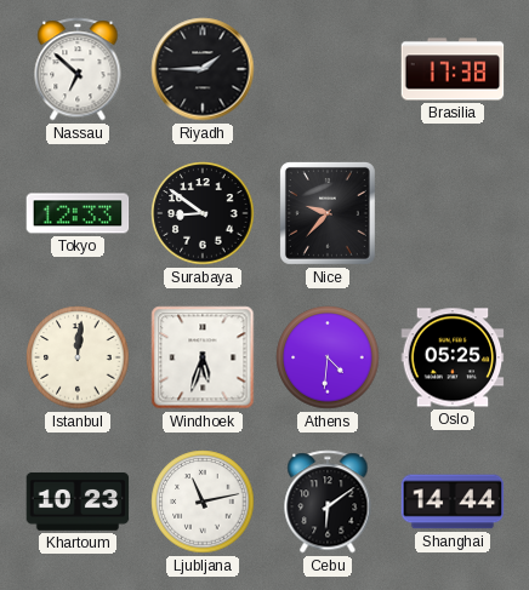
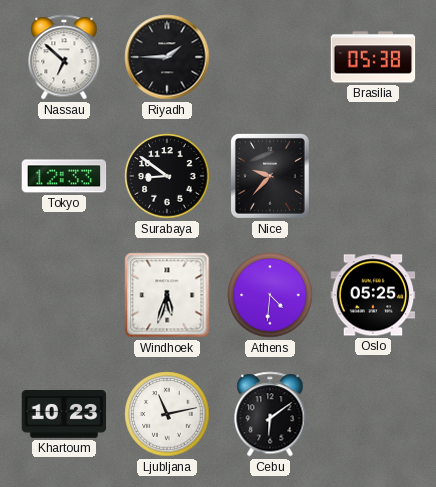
Brasilia: 17:38 -> 05:38 (373, 57)
Istanbul: 12:01 -> none (78, 357)
Shanghai: 14:44 -> none (453, 502)
